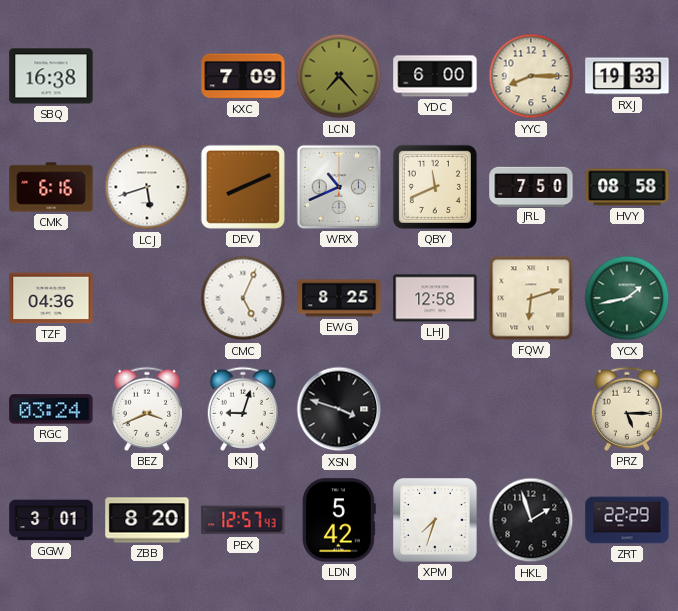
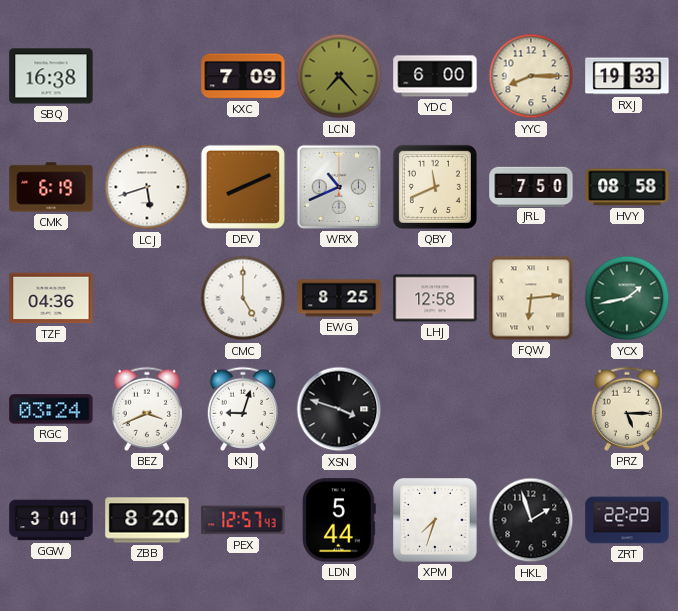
CMK: 6:16 -> 6:19 (51, 187)
CMC: 5:04 -> 5:00 (243, 298)
FQW: 6:12 -> 6:14 (531, 298)
LDN: 5:42 -> 5:44 (339, 520)
